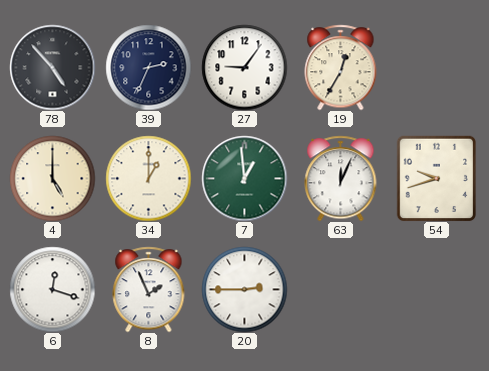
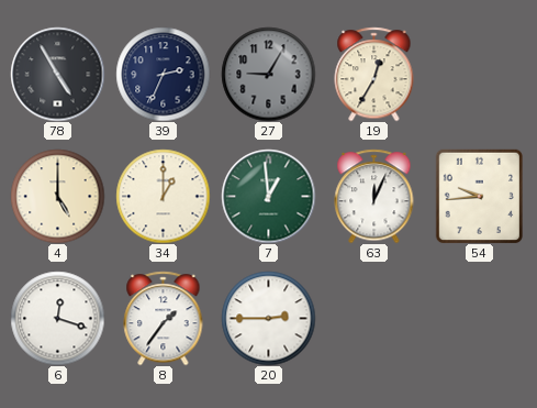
78: 4:53 -> 4:55 (57, 74)
27: 9:06 -> 9:05 (268, 74)
27 dial: white -> grey (268, 74)
54: 9:42 -> 9:44 (480, 196)
8: 1:56 -> 1:36 (164, 318)
